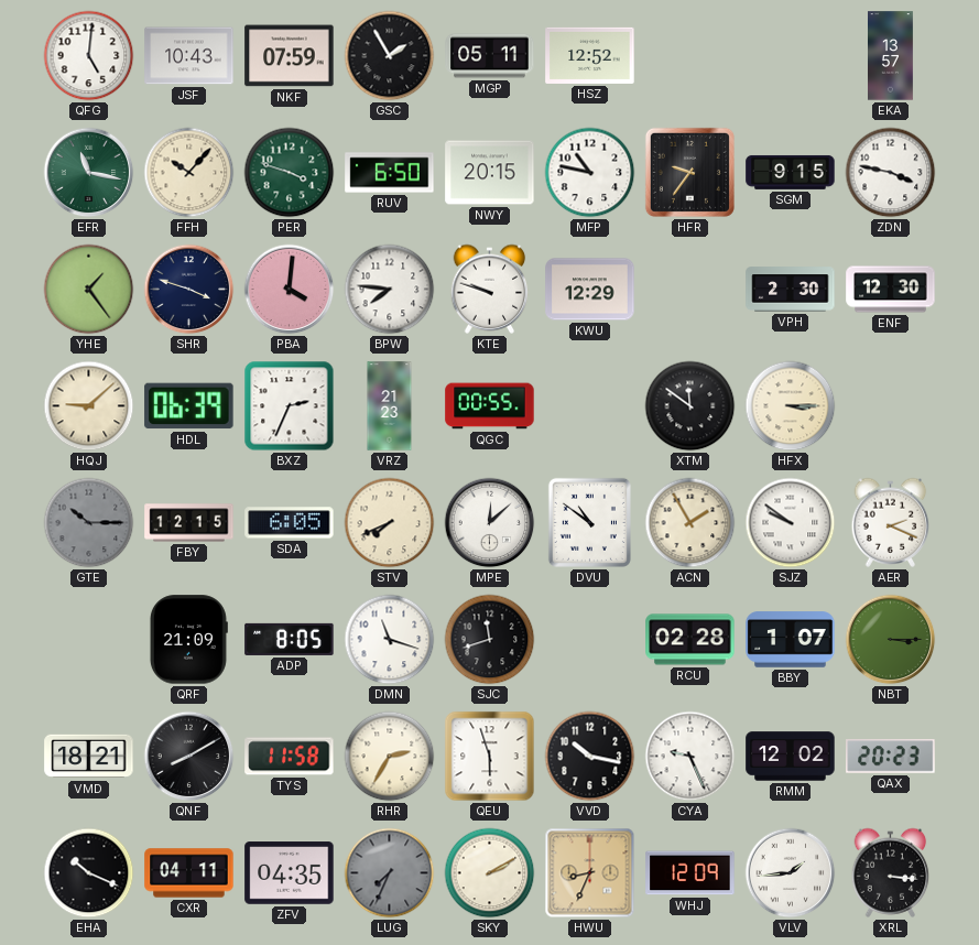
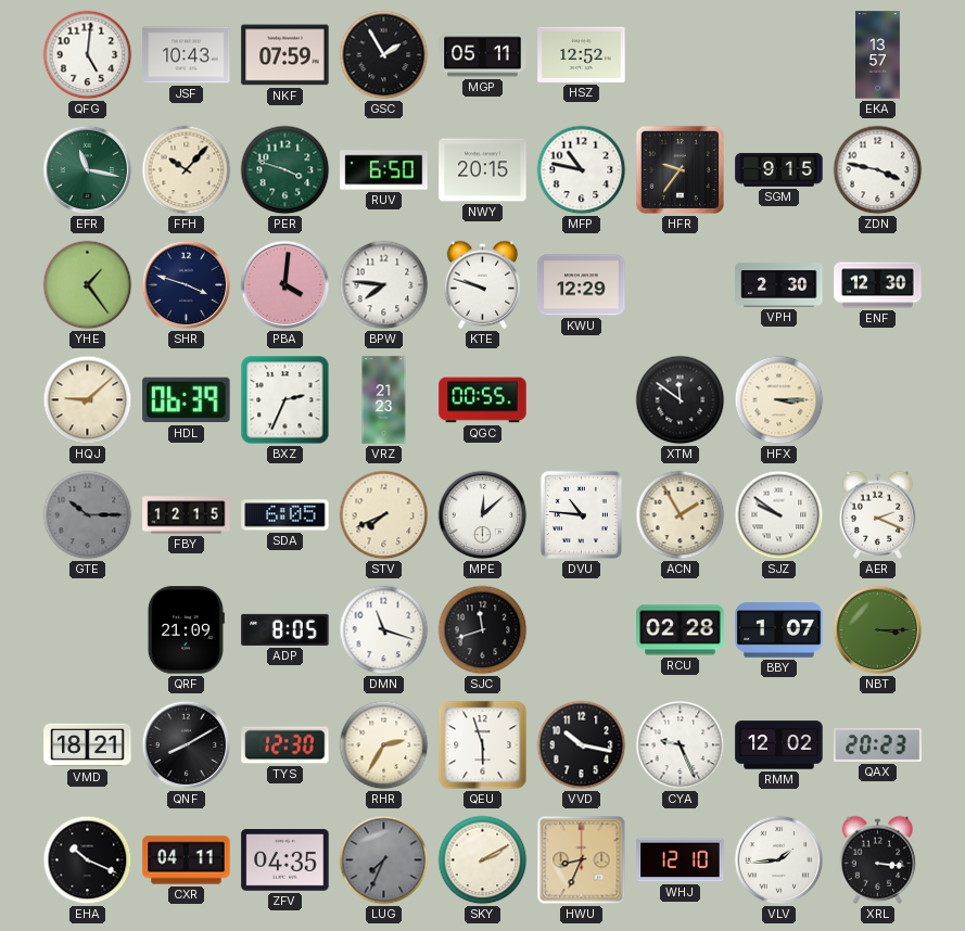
DVU: 10:51 -> 10:46 (581, 514)
TYS: 11:58 -> 12:30 (285, 745)
WHJ: 12:09 -> 12:10 (681, 860)
